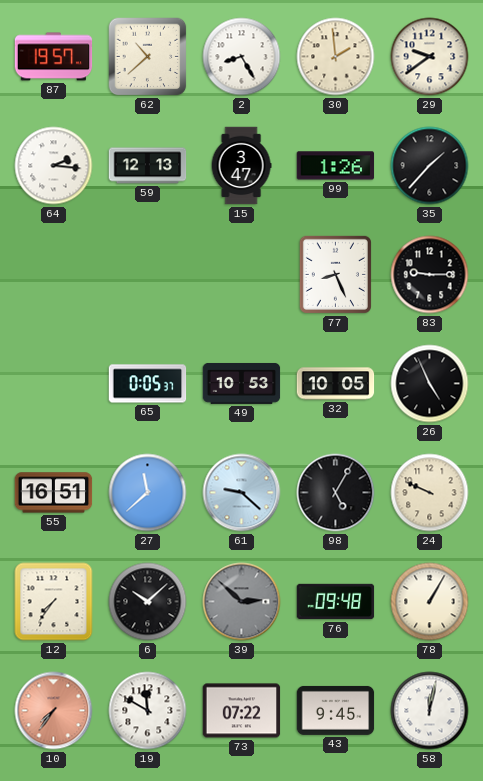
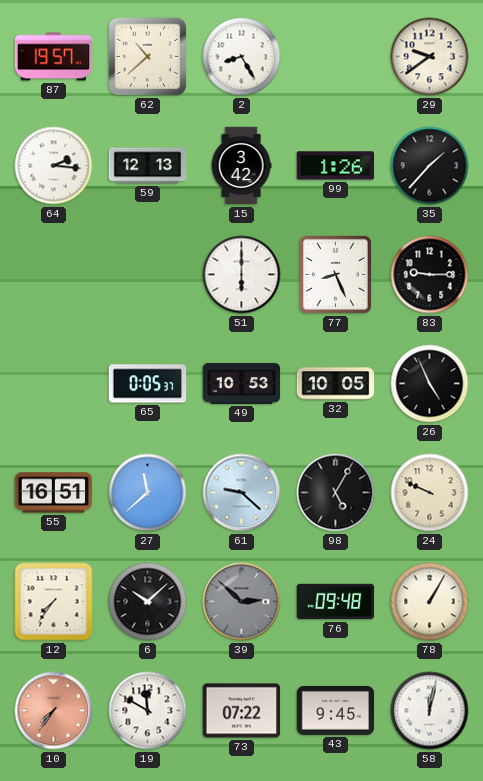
30: 1:59 -> none (336, 57)
15: 3:47 -> 3:42 (241, 166)
51: none -> 6:00 (242, 275)
